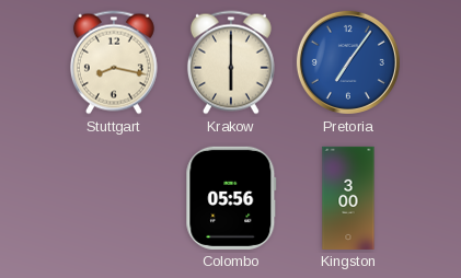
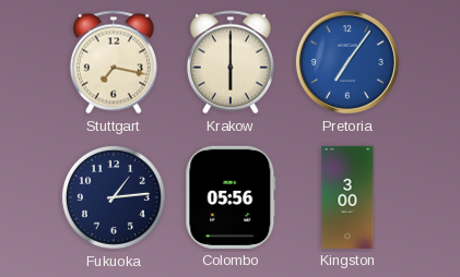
Stuttgart: 8:17 -> 7:17 (114, 62)
Fukuoka: none -> 1:14 (114, 197)
